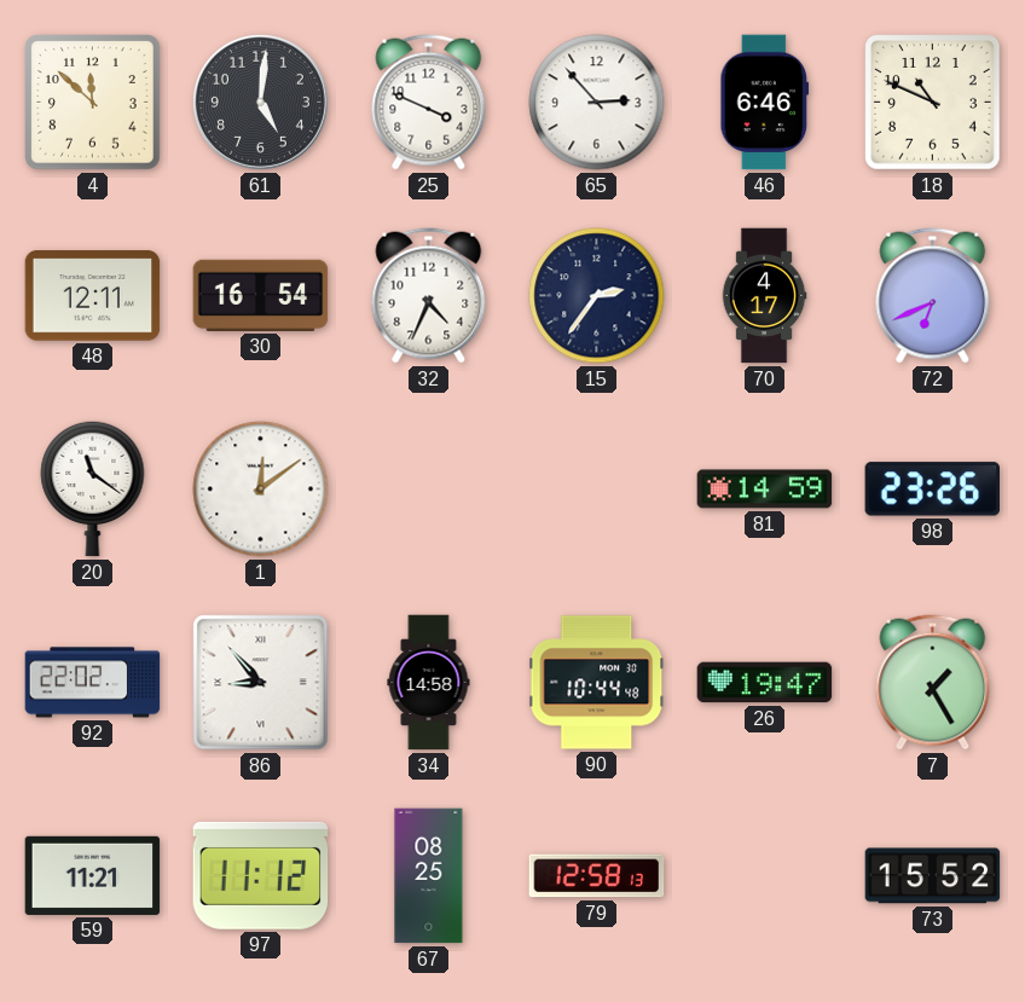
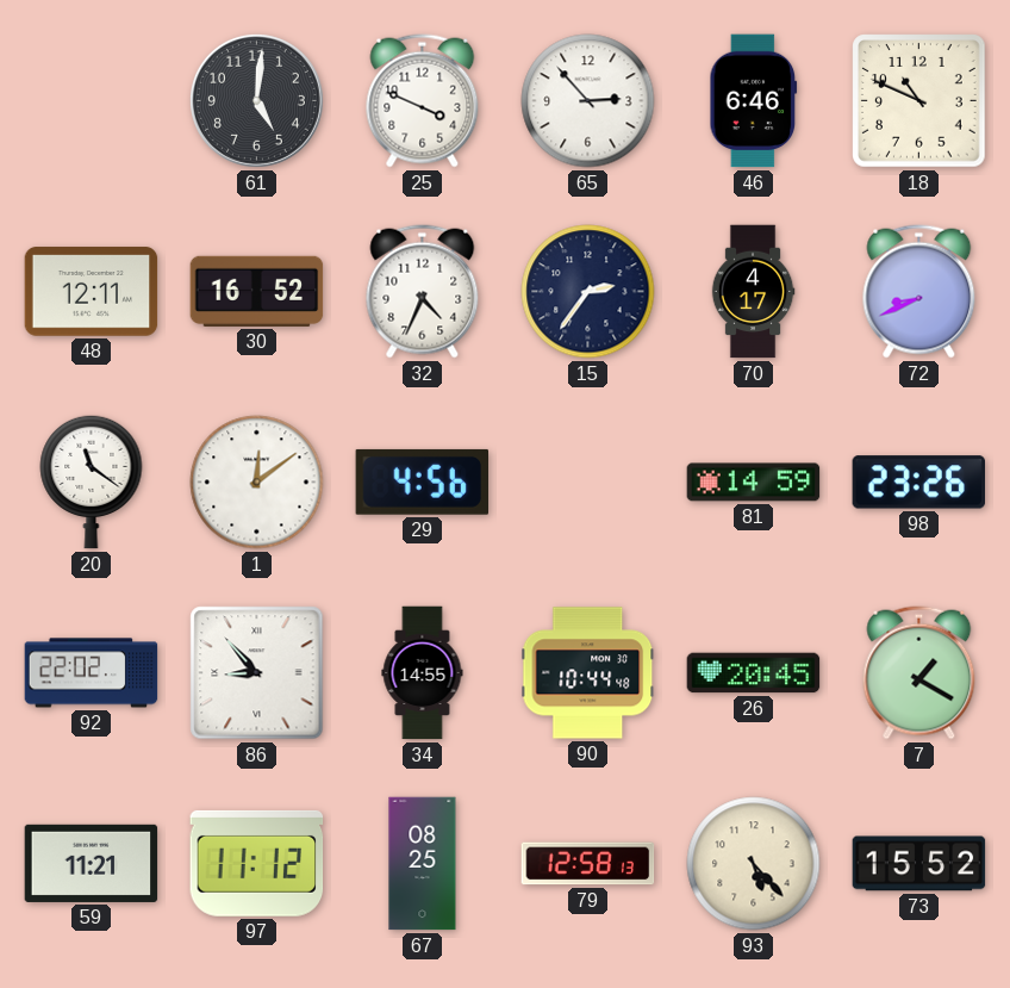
4: 11:52 -> none (93, 103)
30: 16:54 -> 16:52 (257, 291)
72: 6:41 -> 8:41 (919, 292)
29: none -> 4:56 (422, 481)
34: 14:58 -> 14:55 (423, 673)
26: 19:47 -> 20:45 (754, 673)
7: 1:25 -> 1:20 (919, 673)
93: none -> 5:23 (754, 864)
